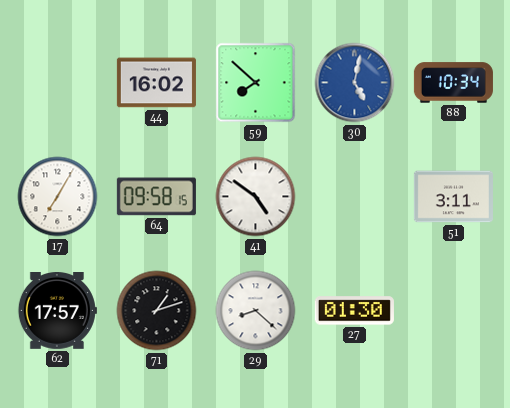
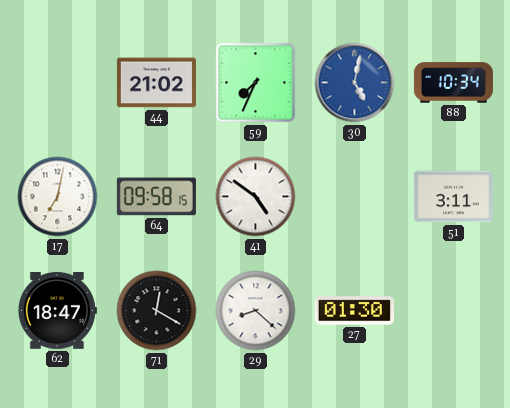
44: 16:02 -> 21:02 (156, 83)
59: 7:52 -> 7:34 (256, 83)
17: 7:05 -> 7:02 (58, 197)
62: 17:57 -> 18:47 (57, 311)
71: 1:12 -> 12:20 (157, 311)
